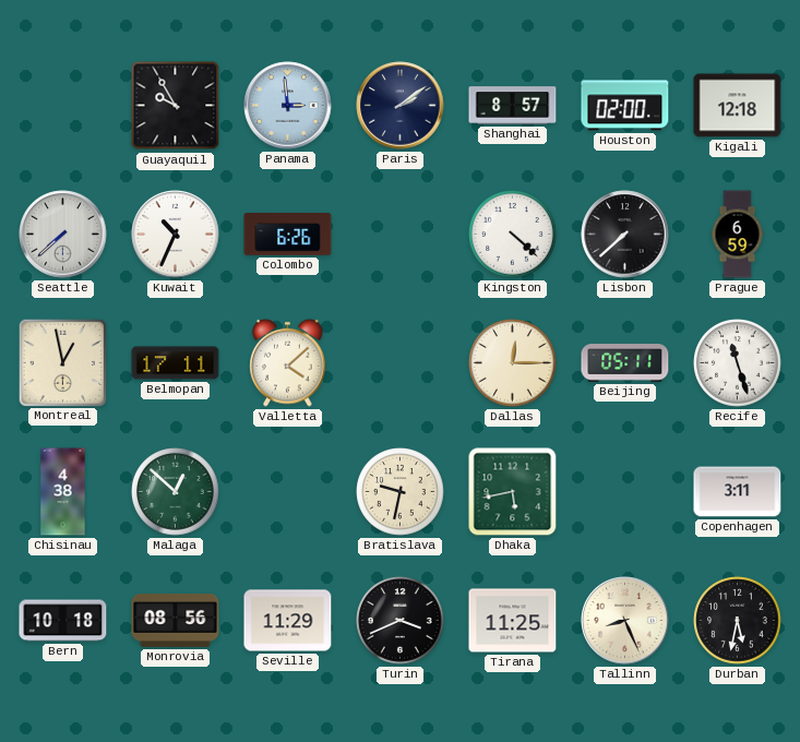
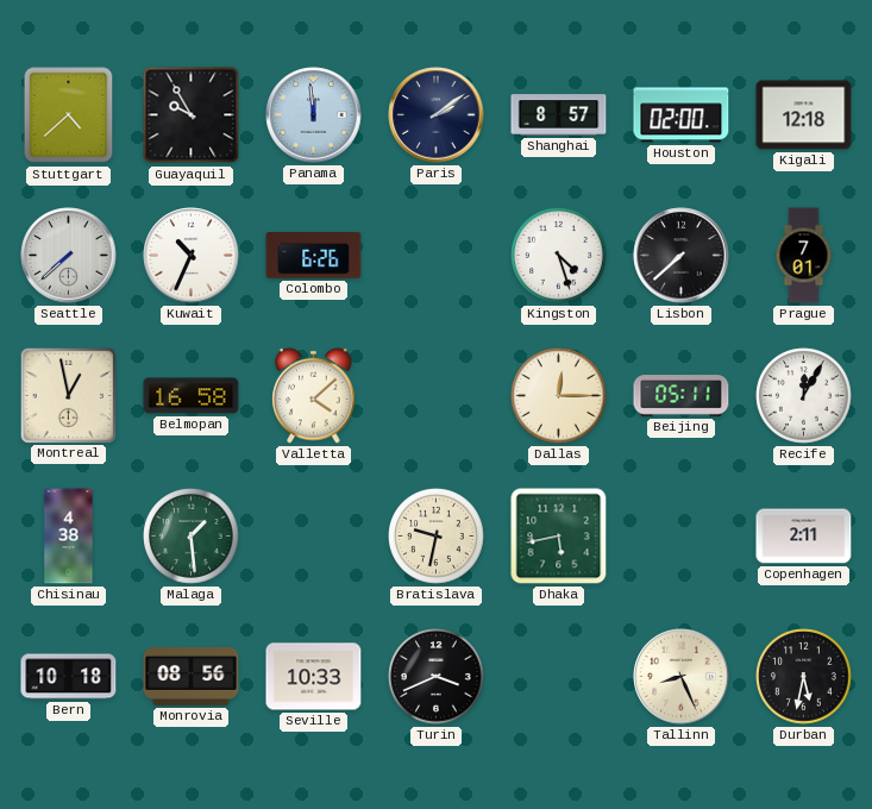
Stuttgart: none -> 4:38 (69, 115)
Panama: 2:59 -> 11:59 (314, 115)
Kingston: 4:22 -> 4:27 (559, 256)
Prague: 6:59 -> 7:01 (804, 256)
Belmopan: 17:11 -> 16:58 (192, 396)
Recife: 11:27 -> 12:05 (804, 396)
Malaga: 12:52 -> 1:29 (192, 537)
Copenhagen: 3:11 -> 2:11 (804, 537)
Seville: 11:29 -> 10:33 (314, 677)
Tirana: 11:25 -> none (513, 621)
